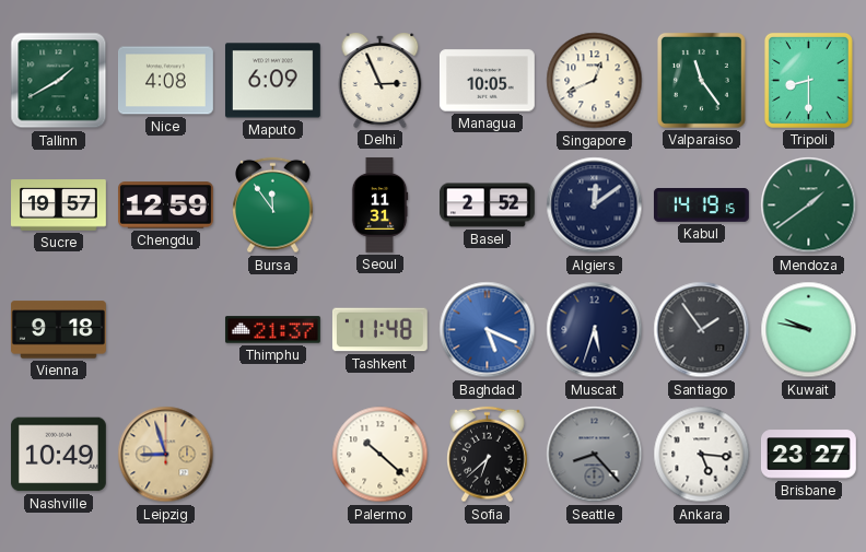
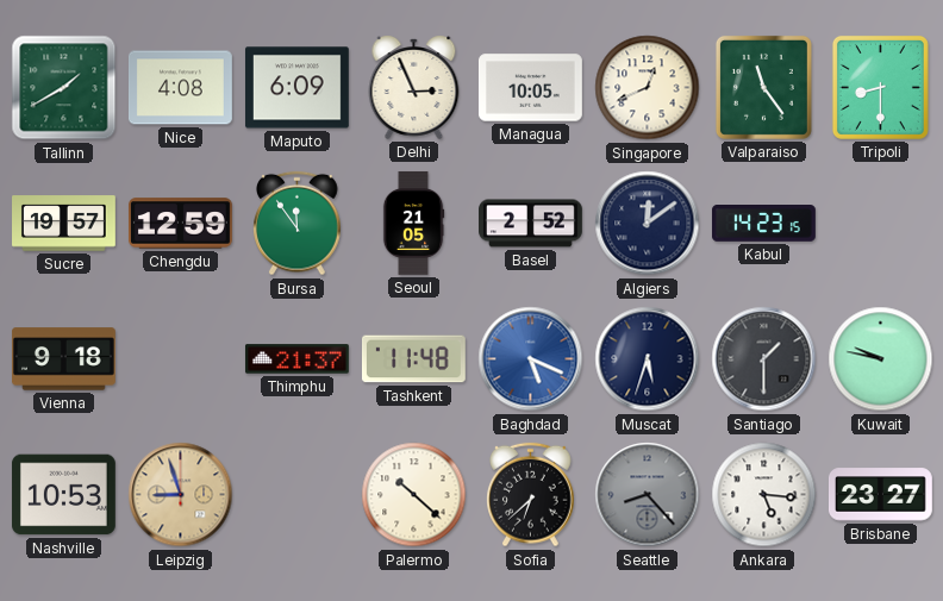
Seoul: 11:31 -> 21:05 (413, 224)
Kabul: 14:19 -> 14:23 (764, 224)
Mendoza: 1:39 -> none (809, 205)
Santiago: 1:54 -> 1:30 (764, 359)
Nashville: 10:49 -> 10:53 (63, 495)
